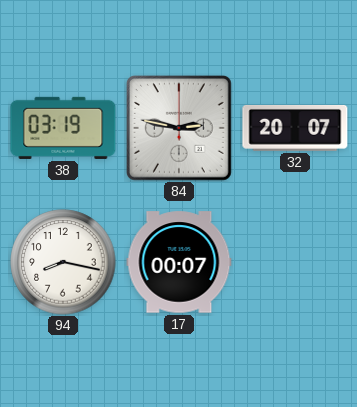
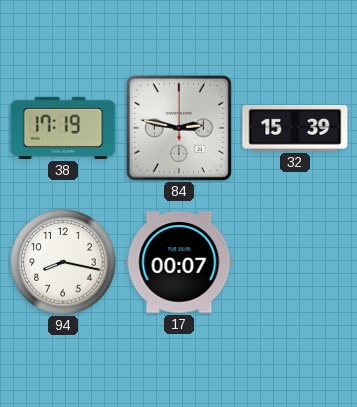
38: 03:19 -> 17:19 (63, 128)
32: 20:07 -> 15:39 (295, 128)
